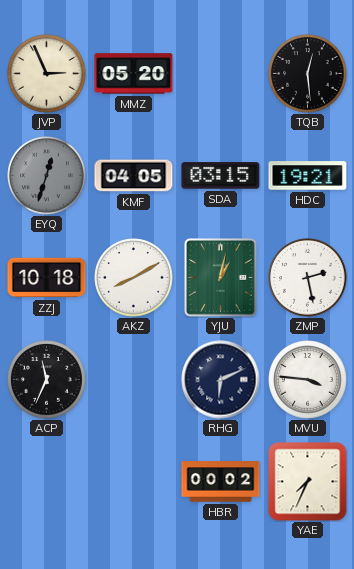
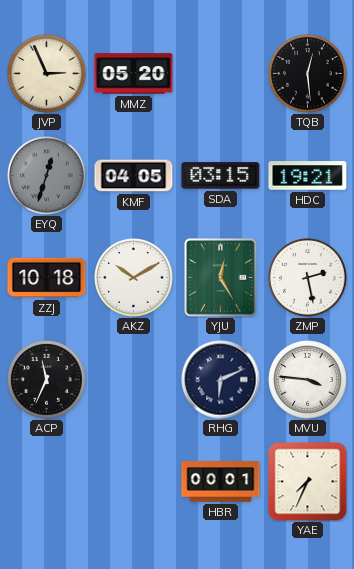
AKZ: 8:10 -> 10:10 (134, 278)
YJU: 1:02 -> 12:25 (221, 278)
HBR: 00:02 -> 00:01 (221, 482)
